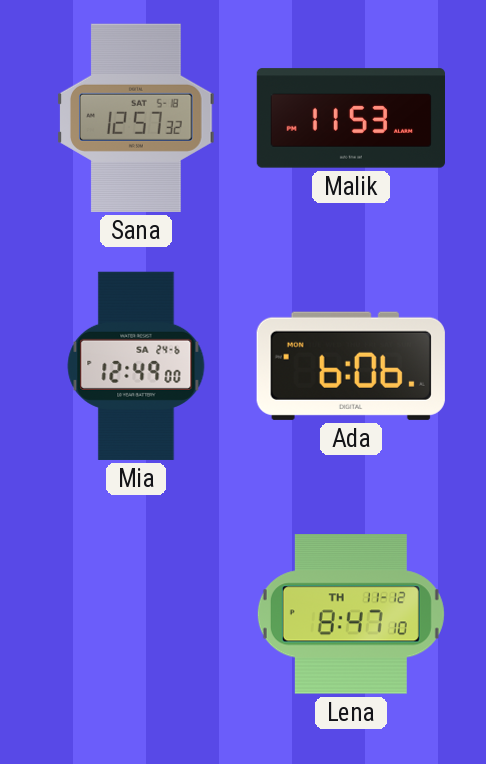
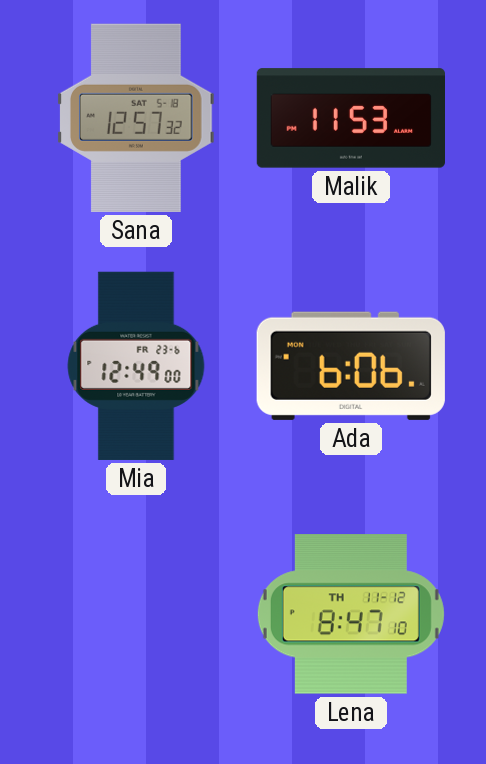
Mia date: SA 24-6 -> FR 23-6 (136, 366)
